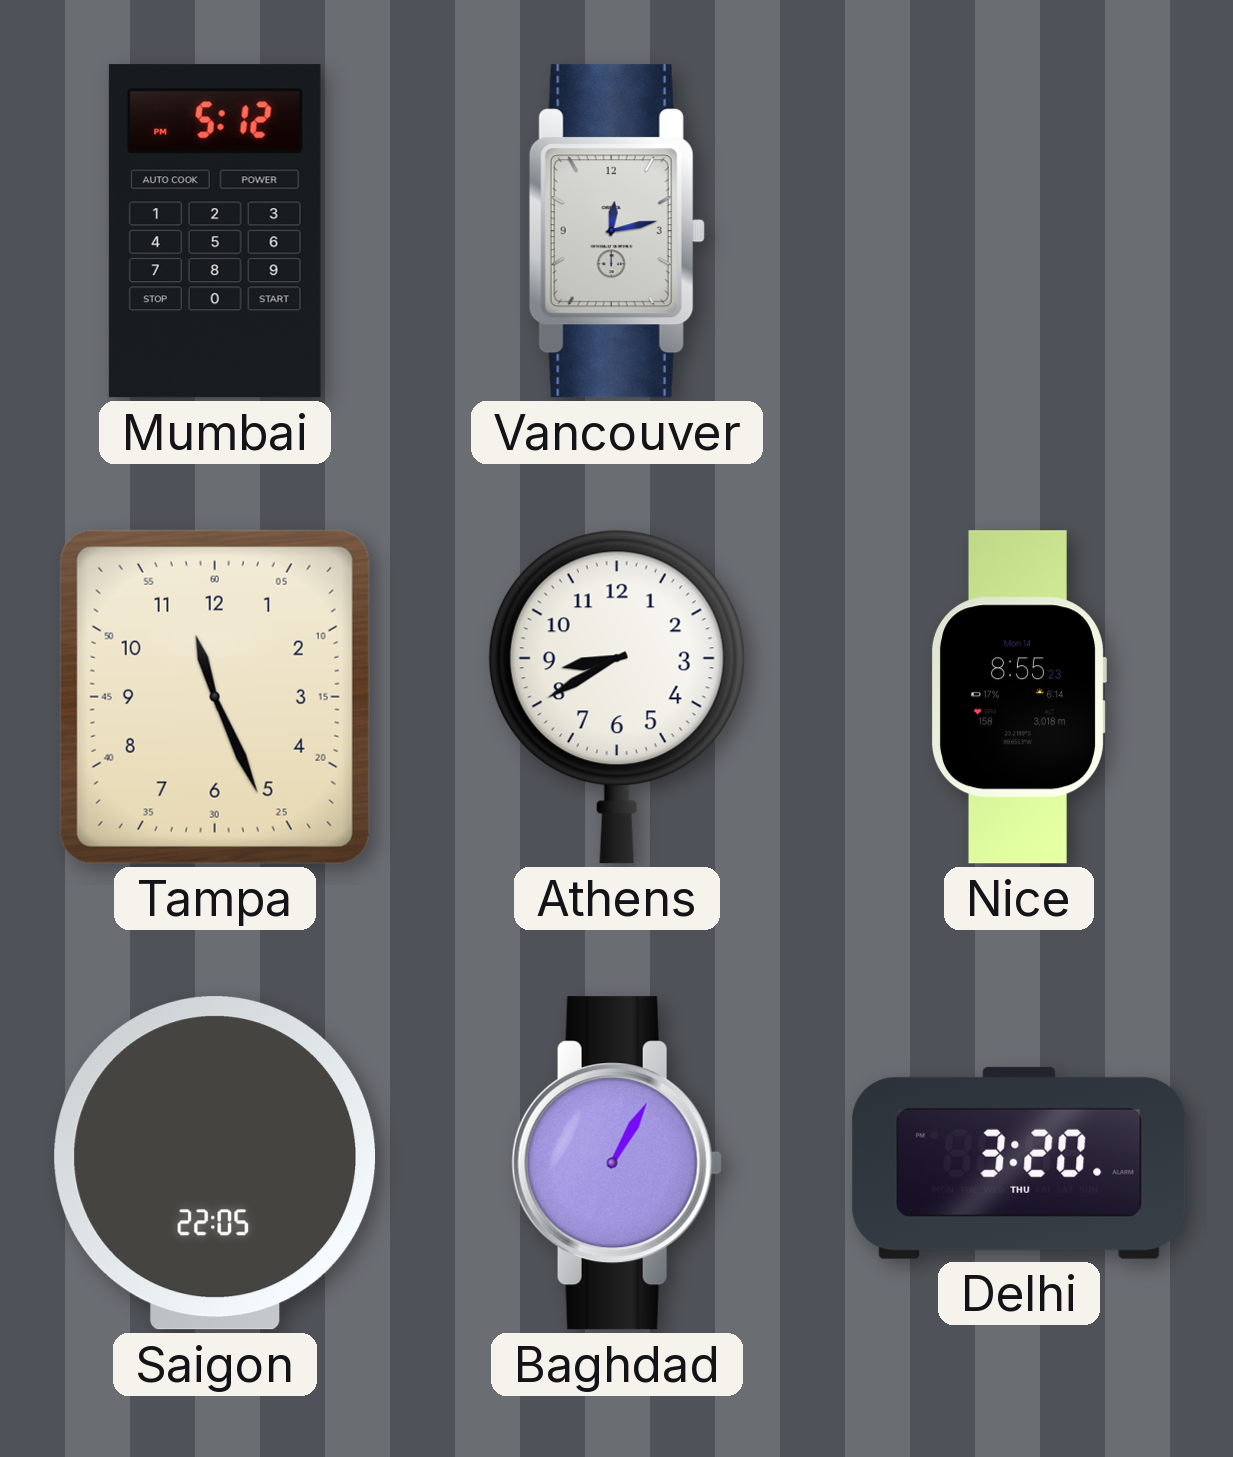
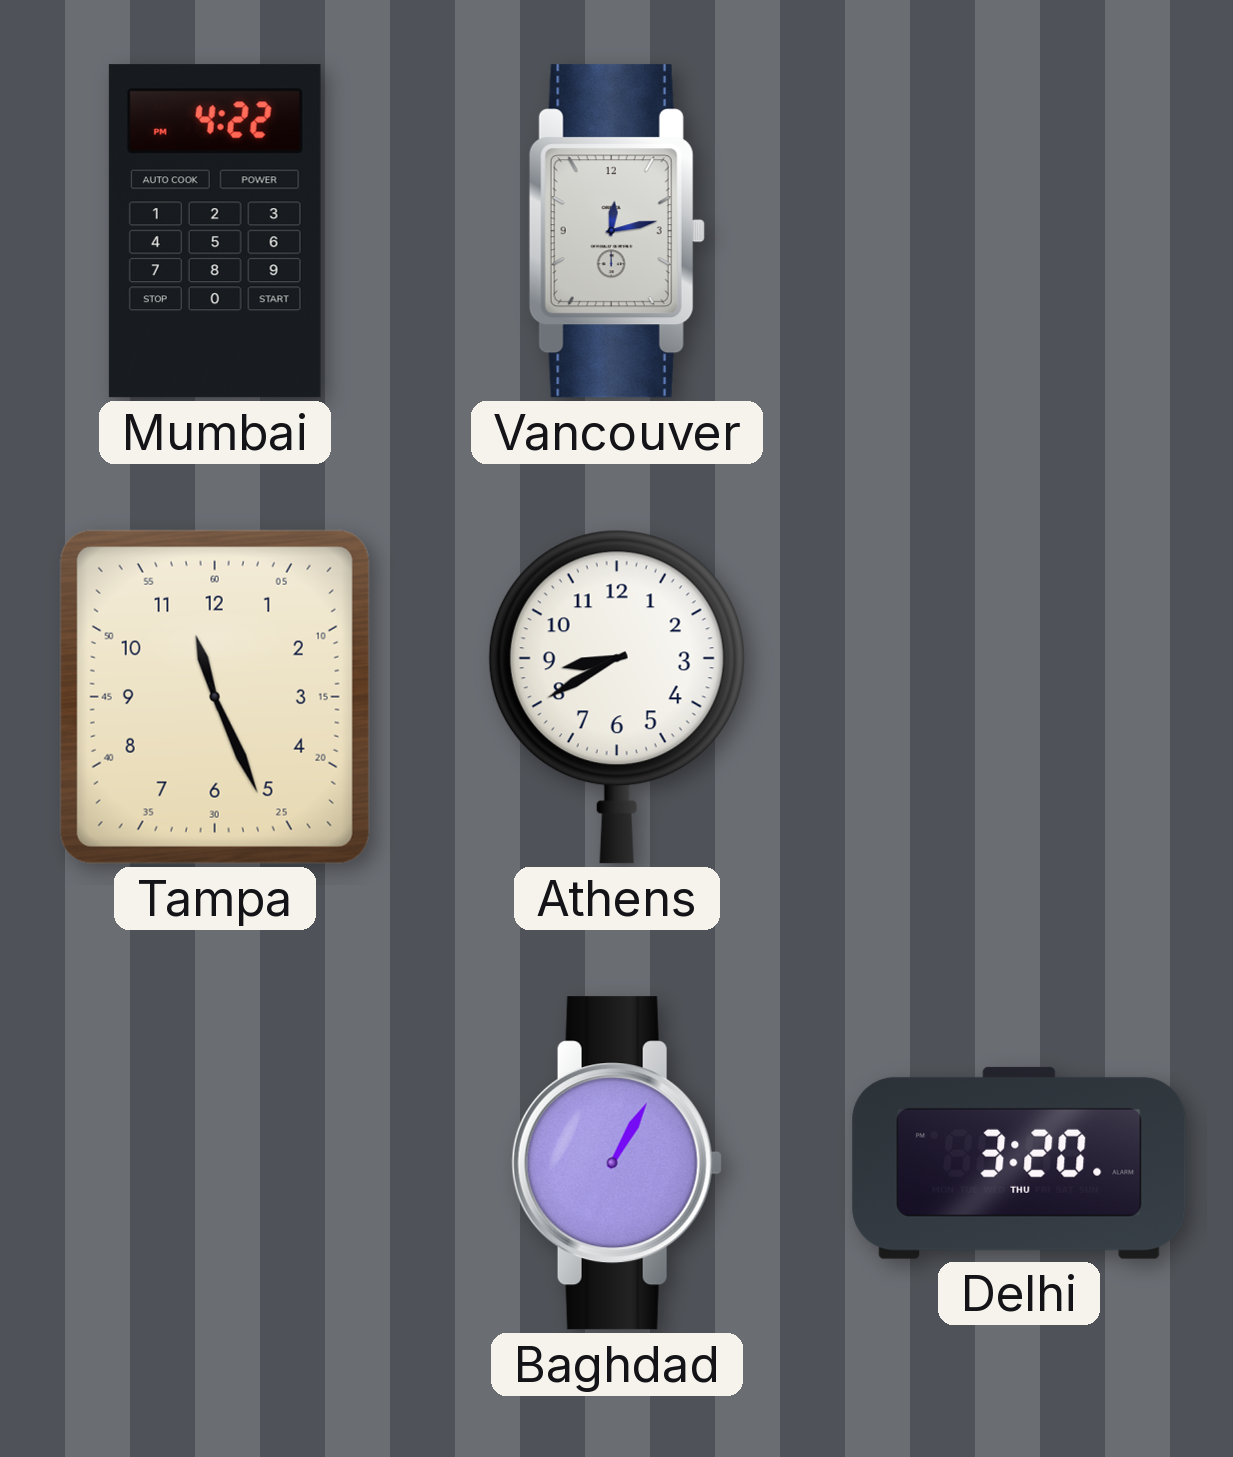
Mumbai: 5:12 -> 4:22 (215, 231)
Nice: 8:55 -> none (1018, 697)
Saigon: 22:05 -> none (215, 1163)
